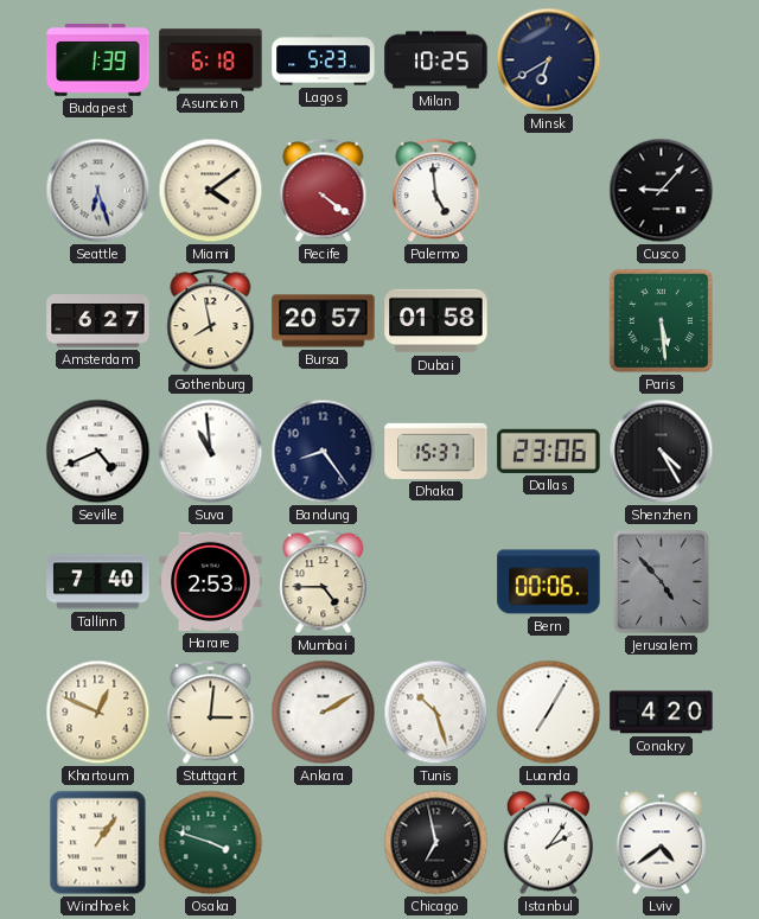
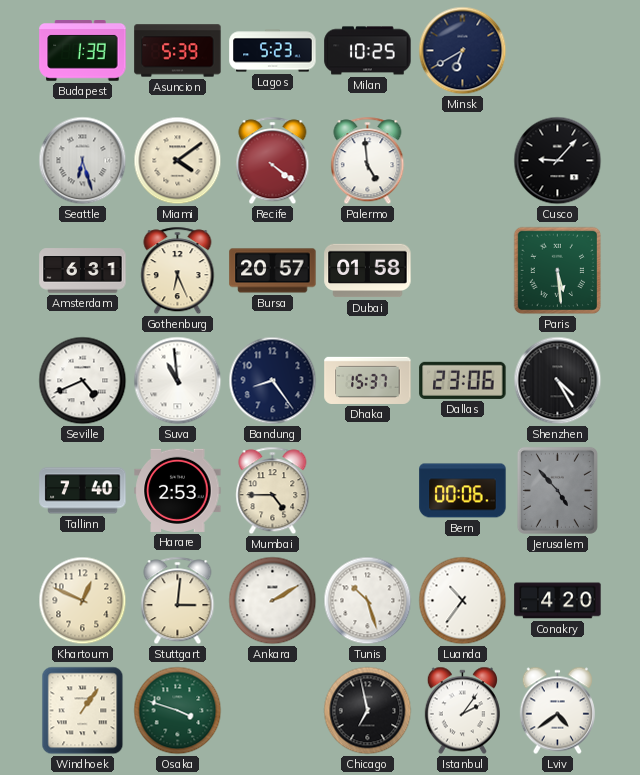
Asuncion: 6:18 -> 5:39 (178, 51)
Amsterdam: 6:27 -> 6:31 (83, 271)
Gothenburg: 7:58 -> 6:26 (178, 271)
Luanda: 7:05 -> 10:36 (463, 601)
